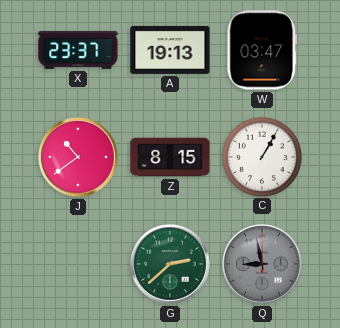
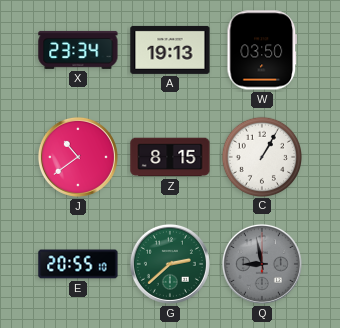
X: 23:37 -> 23:34 (78, 50)
W: 03:47 -> 03:50 (262, 50)
E: none -> 20:55 (78, 264)
